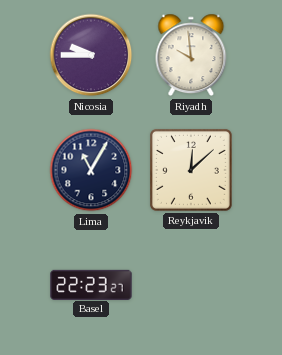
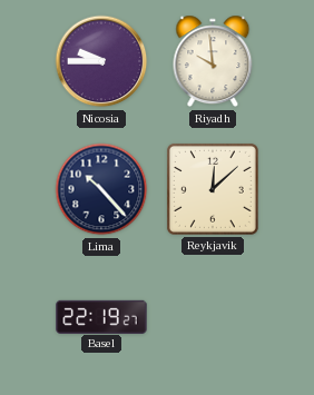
Lima: 11:05 -> 10:23 (101, 189)
Basel: 22:23 -> 22:19 (101, 316)
